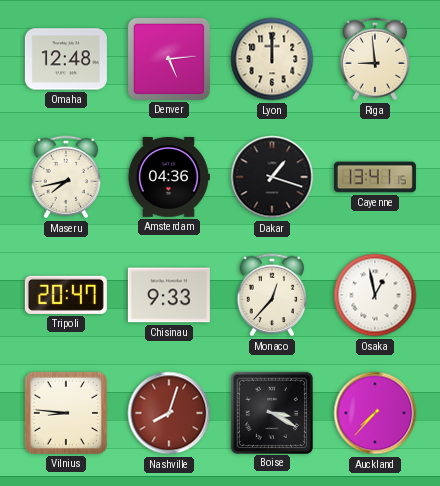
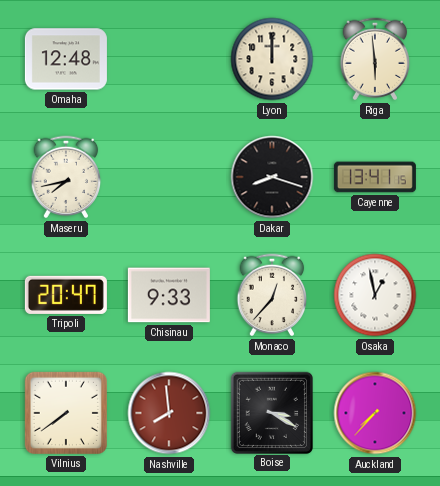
Denver: 5:14 -> none (169, 59)
Riga: 8:59 -> 5:59 (375, 59)
Amsterdam: 04:36 -> none (168, 178)
Dakar: 1:18 -> 8:18 (272, 177)
Vilnius: 8:46 -> 7:39 (66, 413)
Nashville: 8:03 -> 7:59 (169, 413)
